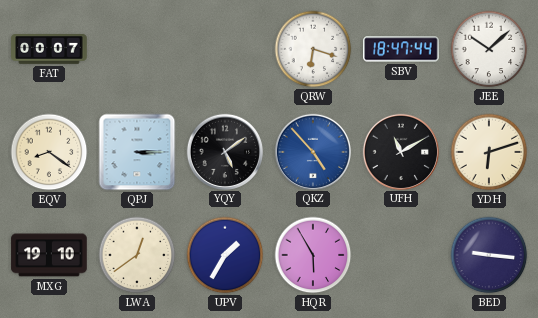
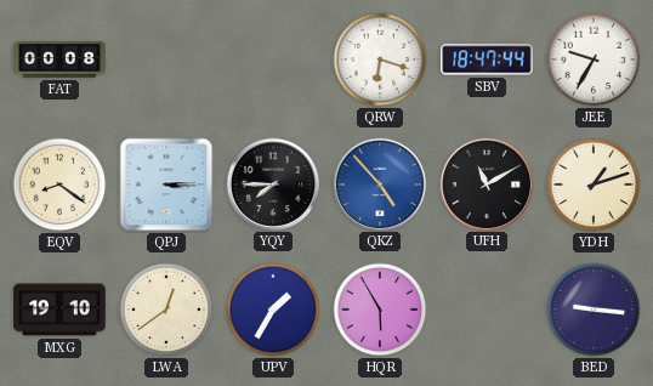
FAT: 00:07 -> 00:08 (59, 61)
JEE: 10:08 -> 9:35 (594, 59)
YQY: 5:09 -> 7:45 (272, 183)
YDH: 6:12 -> 1:12 (594, 185)
